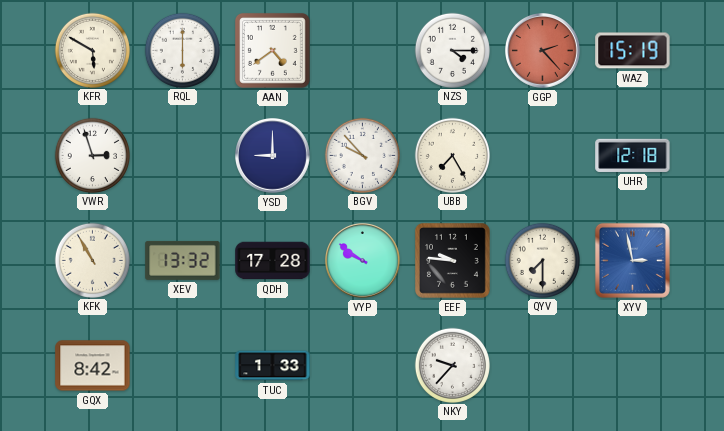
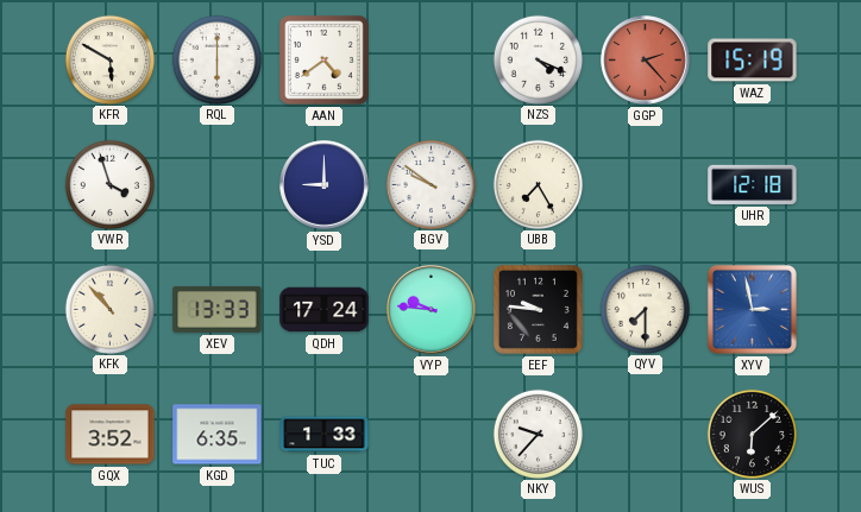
NZS: 4:15 -> 4:19 (538, 59)
VWR: 2:57 -> 3:57 (109, 184)
BGV: 9:53 -> 9:51 (430, 184)
KFK: 10:55 -> 10:53 (109, 309)
XEV: 13:32 -> 13:33 (218, 309)
QDH: 17:28 -> 17:24 (325, 310)
VYP: 9:51 -> 9:46 (432, 310)
GQX: 8:42 -> 3:52 (111, 435)
KGD: none -> 6:35 (218, 435)
WUS: none -> 6:08 (752, 434)
